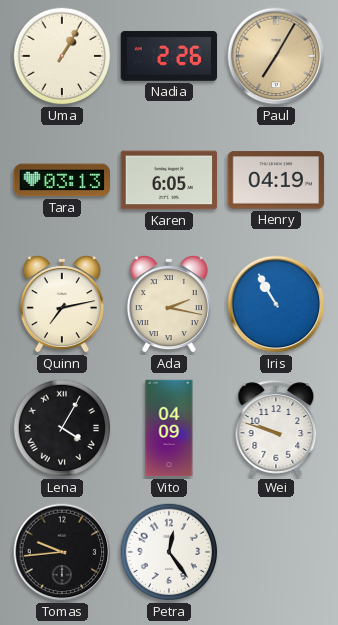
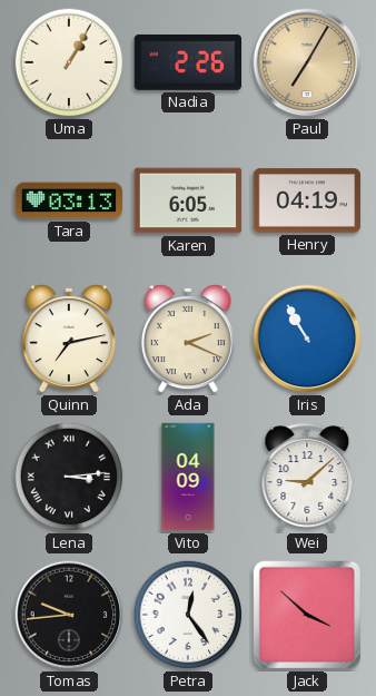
Ada: 2:17 -> 2:19 (188, 339)
Lena: 4:05 -> 3:14 (69, 477)
Wei: 9:48 -> 9:08 (307, 477)
Jack: none -> 3:52 (307, 615)
